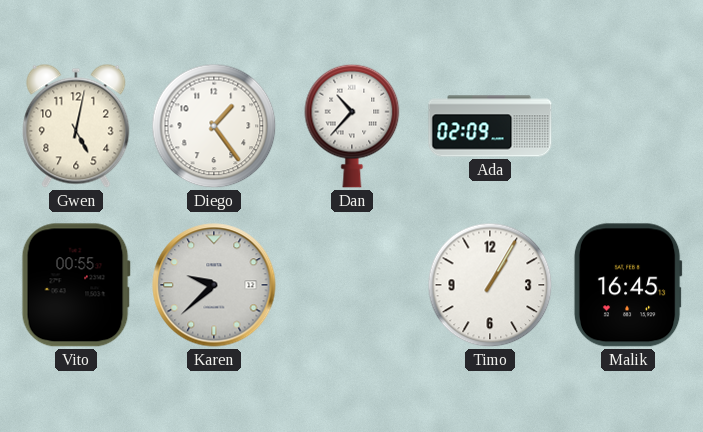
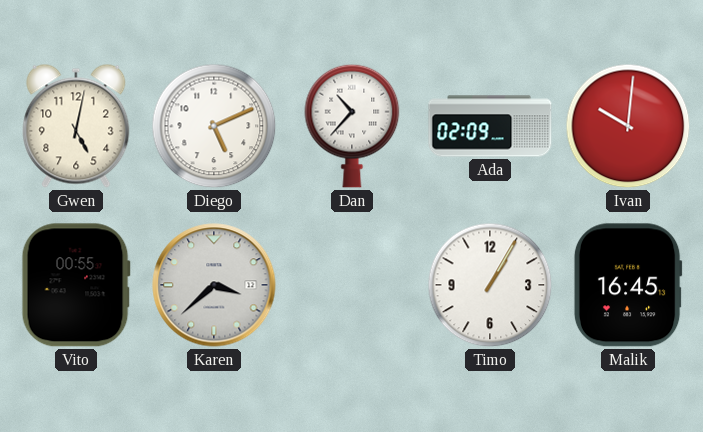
Diego: 1:24 -> 5:11 (214, 126)
Ivan: none -> 10:01 (628, 126)
Karen: 9:38 -> 3:38 (214, 285)
